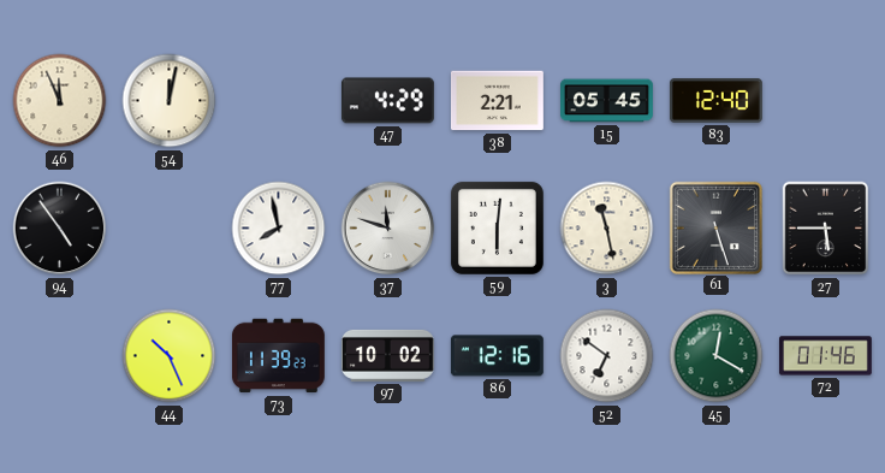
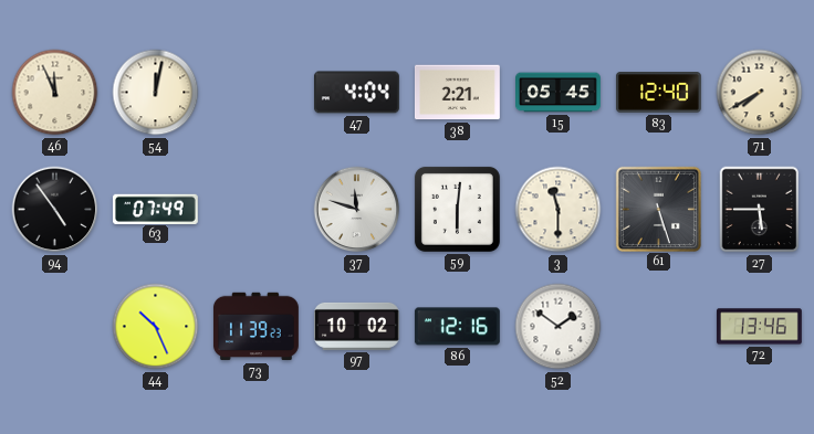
47: 4:29 -> 4:04 (356, 93)
71: none -> 7:40 (760, 93)
63: none -> 07:49 (155, 209)
77: 7:58 -> none (279, 229)
3: 11:28 -> 11:30 (559, 210)
52: 6:51 -> 1:51 (559, 327)
45: 12:20 -> none (717, 356)
72: 01:46 -> 13:46 (759, 327)
